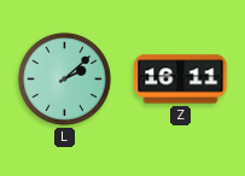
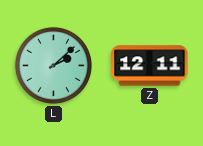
Z: 16:11 -> 12:11 (150, 66)
